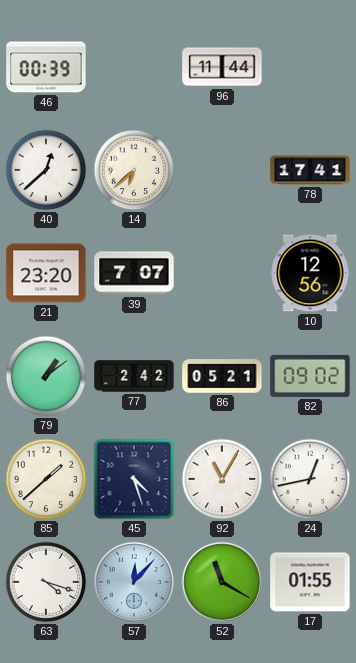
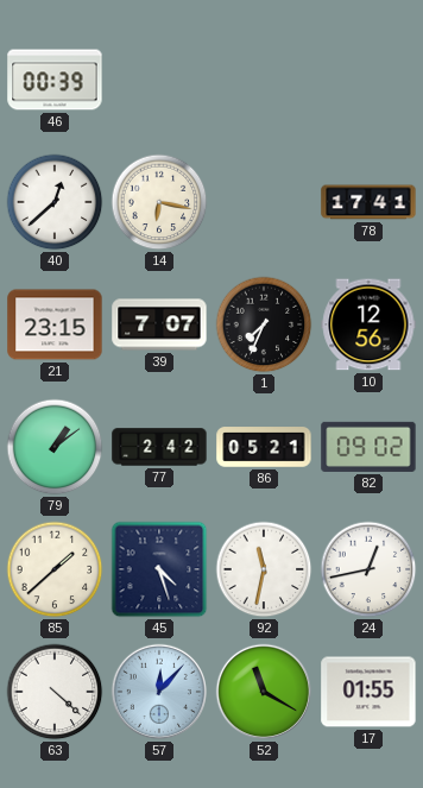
96: 11:44 -> none (222, 67)
14: 6:38 -> 6:17 (159, 202)
21: 23:20 -> 23:15 (55, 324)
1: none -> 7:34 (264, 324)
92: 11:05 -> 11:32 (264, 569)
63: 4:18 -> 4:22 (55, 692)
